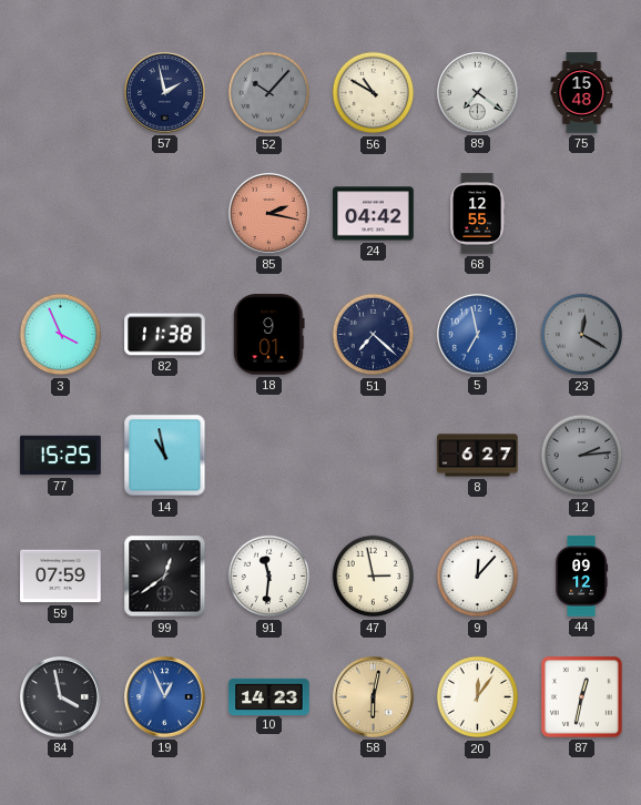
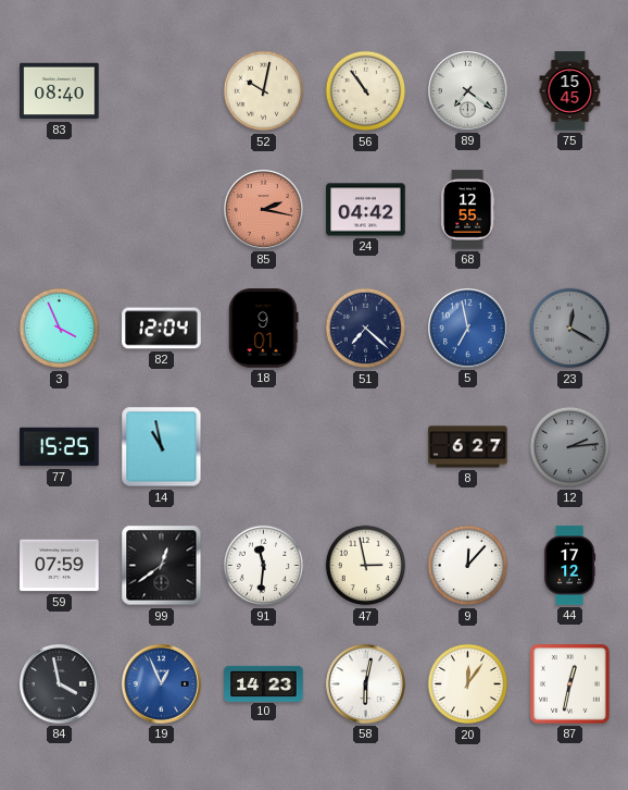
83: none -> 08:40 (60, 91)
57: 1:58 -> none (165, 93)
52: 10:07 -> 10:02 (264, 91)
52 dial: grey -> cream (264, 91)
56: 10:50 -> 10:54 (366, 91)
75: 15:48 -> 15:45 (570, 91)
82: 11:38 -> 12:04 (162, 329)
44: 09:12 -> 17:12 (570, 566)
58 dial: champagne -> white (366, 684)
